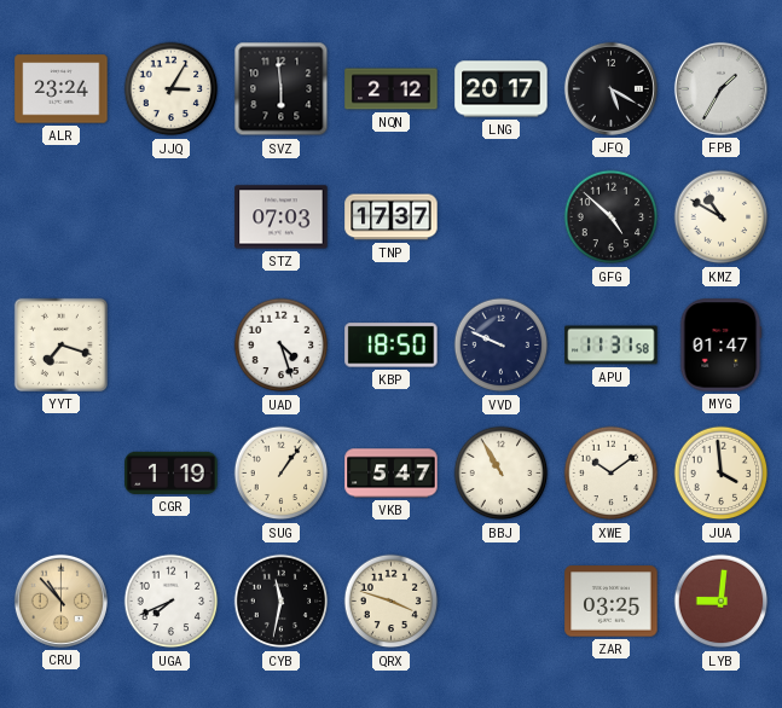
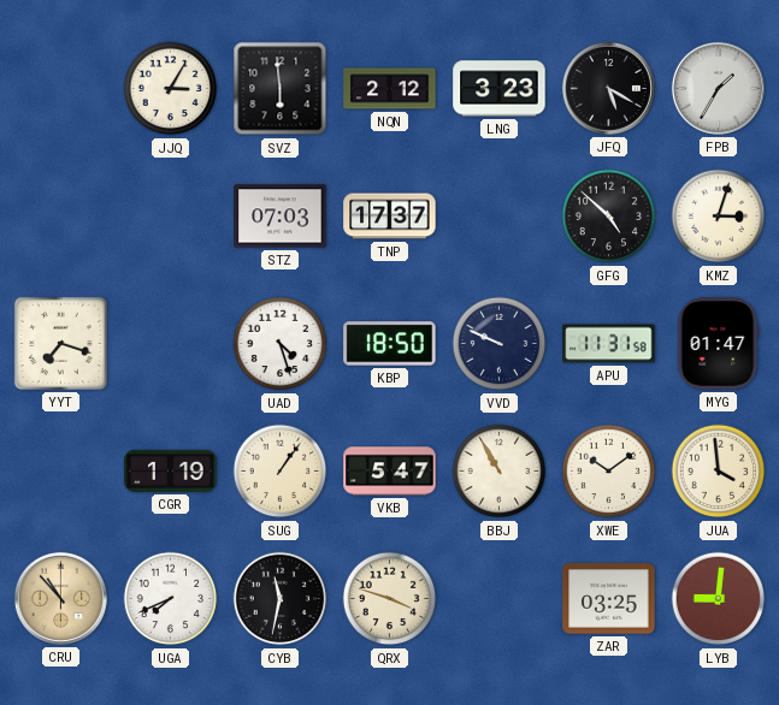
ALR: 23:24 -> none (62, 89)
LNG: 20:17 -> 3:23 (500, 89)
KMZ: 10:50 -> 3:03 (719, 217)
